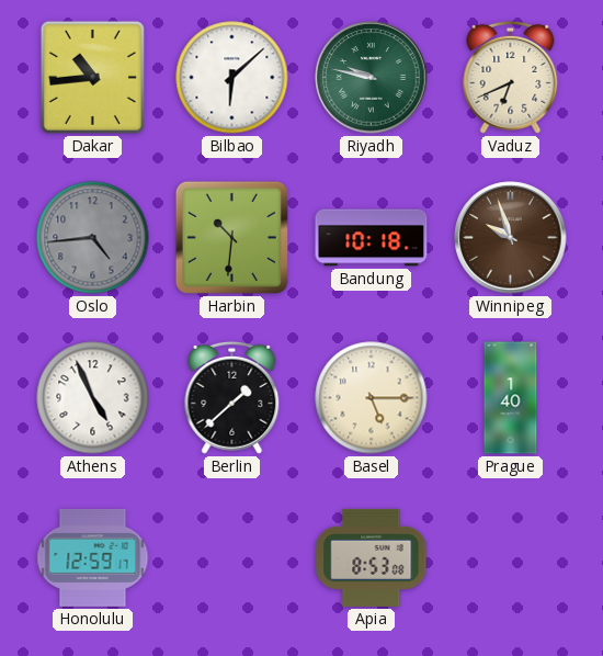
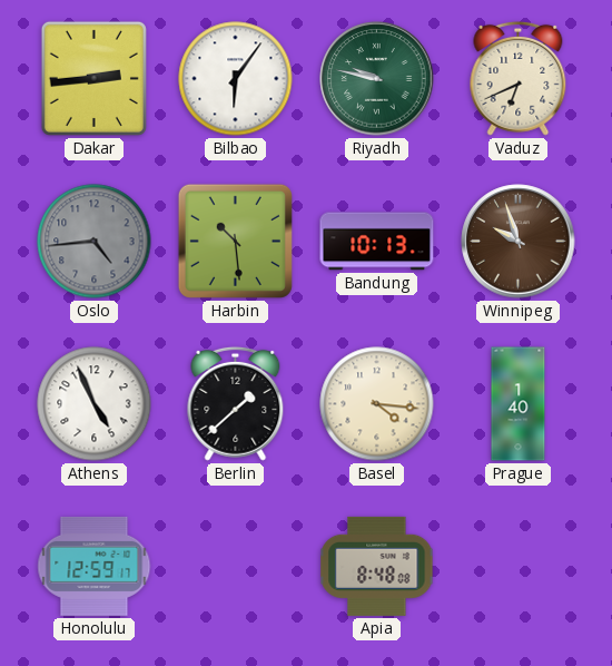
Dakar: 10:44 -> 2:44 (93, 78)
Bilbao: 6:08 -> 6:06 (236, 79)
Harbin: 10:31 -> 10:29 (235, 241)
Bandung: 10:18 -> 10:13 (377, 242)
Basel: 5:15 -> 4:16 (377, 404)
Apia: 8:53 -> 8:48 (377, 566)
